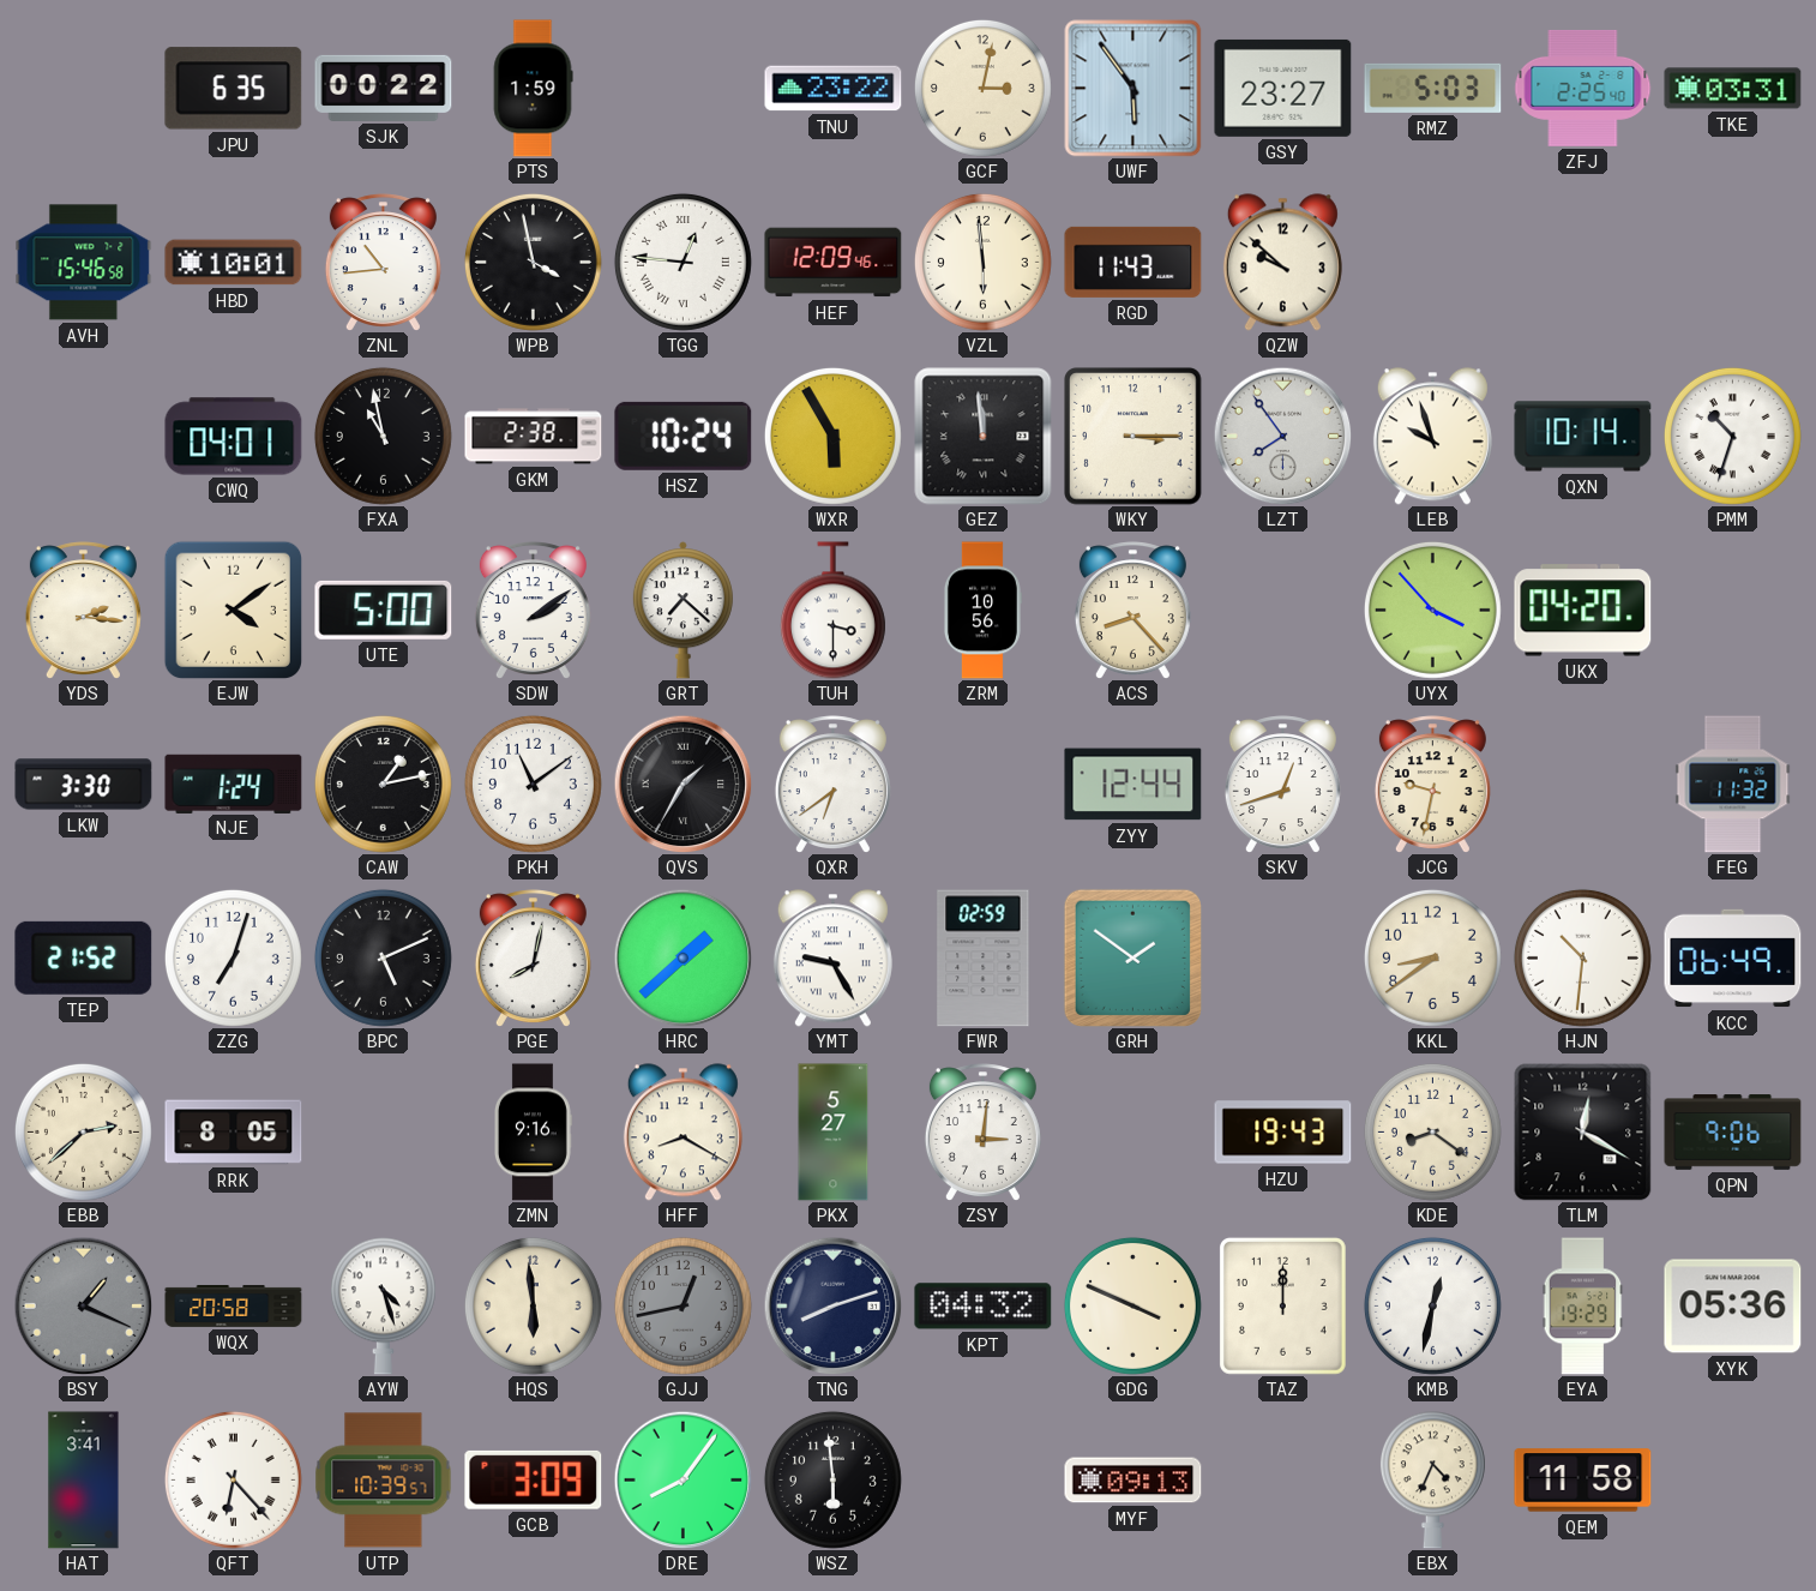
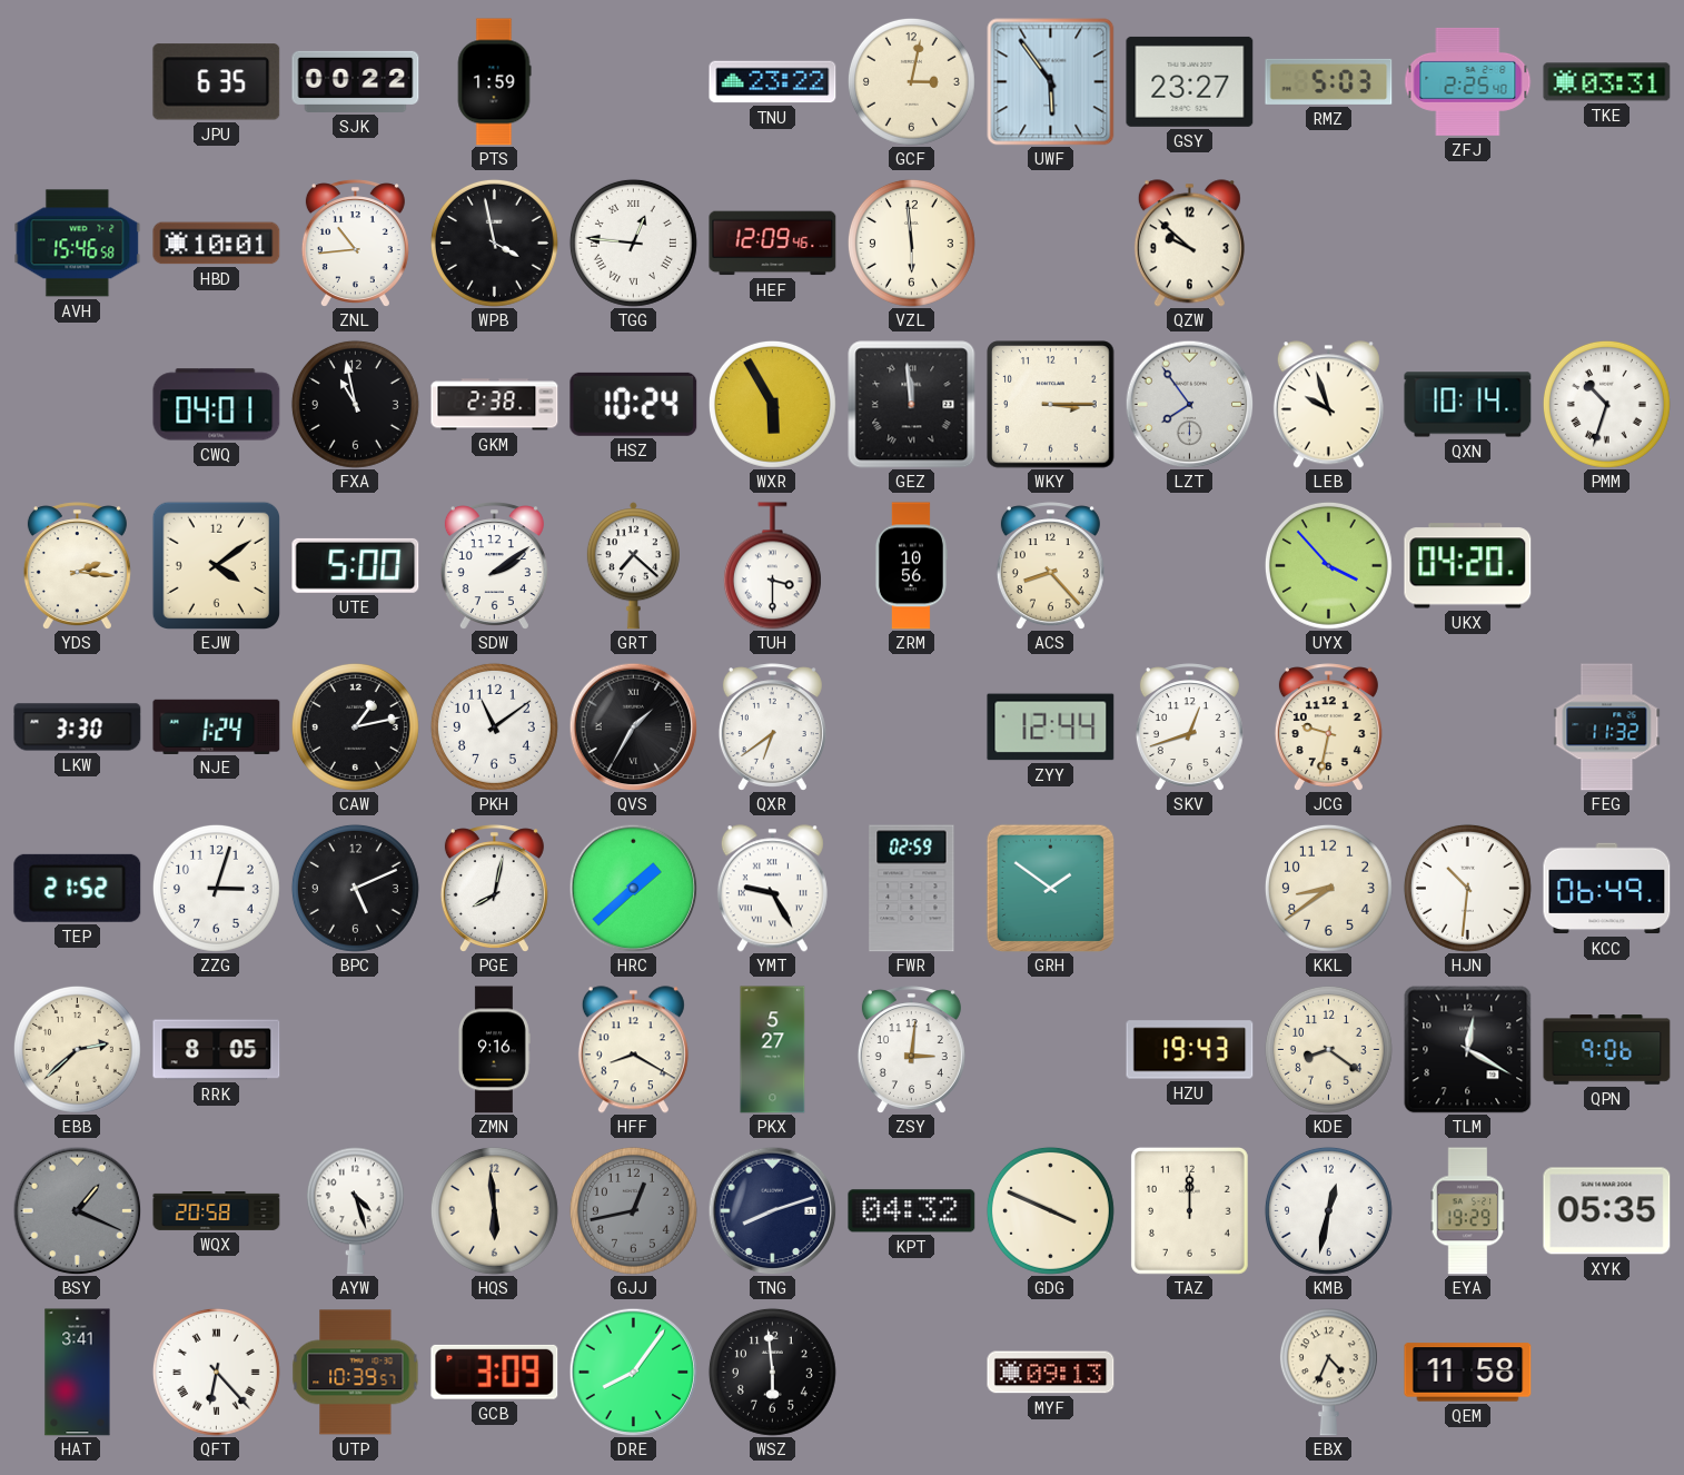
RGD: 11:43 -> none (1134, 262)
ZZG: 7:03 -> 3:03 (216, 888)
XYK: 05:36 -> 05:35 (1607, 1211)
